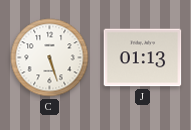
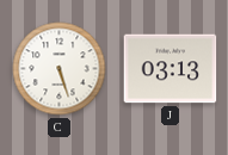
J: 01:13 -> 03:13 (171, 69)
